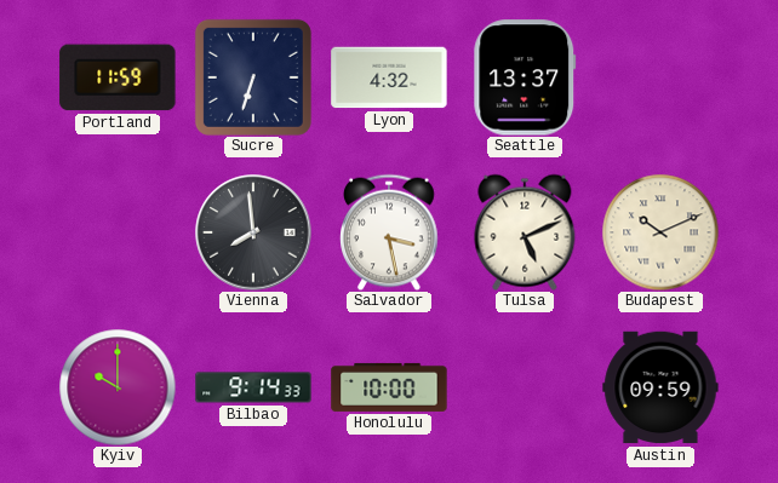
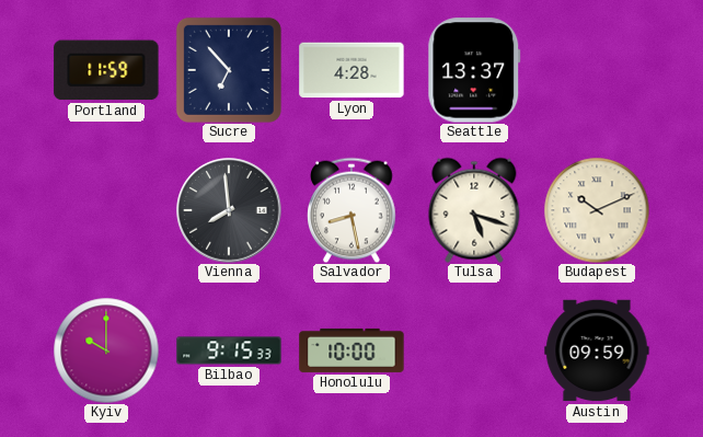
Sucre: 6:33 -> 6:53 (229, 70)
Lyon: 4:32 -> 4:28 (351, 70)
Salvador: 3:28 -> 8:28 (351, 210)
Tulsa: 5:11 -> 5:18 (474, 210)
Bilbao: 9:14 -> 9:15 (229, 350)
